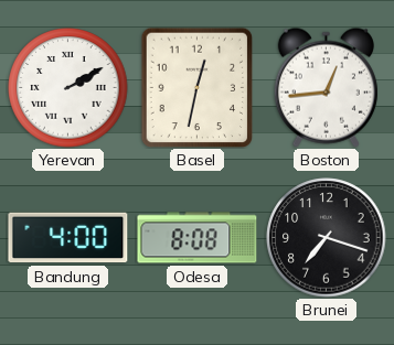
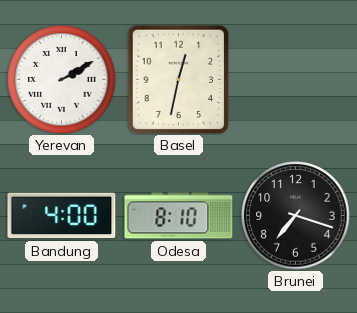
Boston: 12:44 -> none (326, 87)
Odesa: 8:08 -> 8:10 (179, 216)
